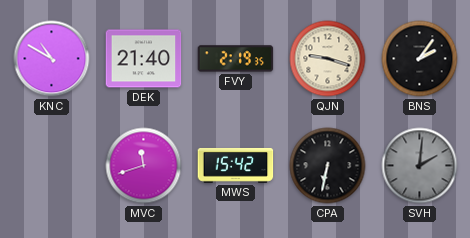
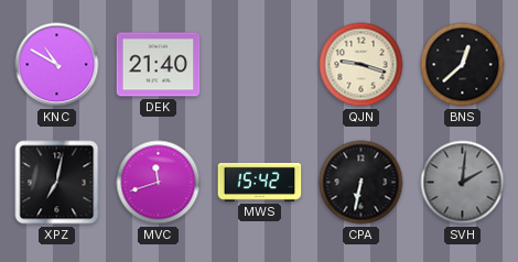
FVY: 2:19 -> none (236, 59)
BNS: 2:06 -> 12:38 (463, 65)
XPZ: none -> 7:02 (57, 183)
